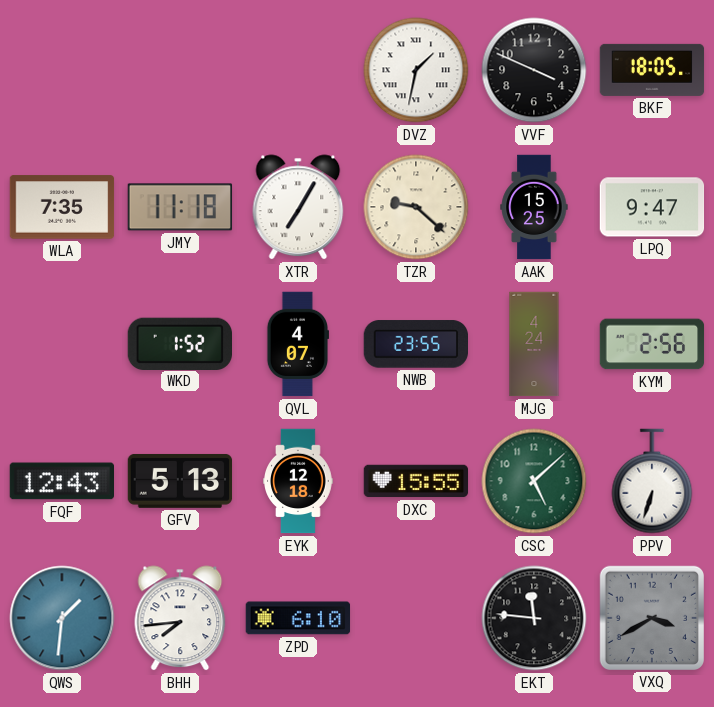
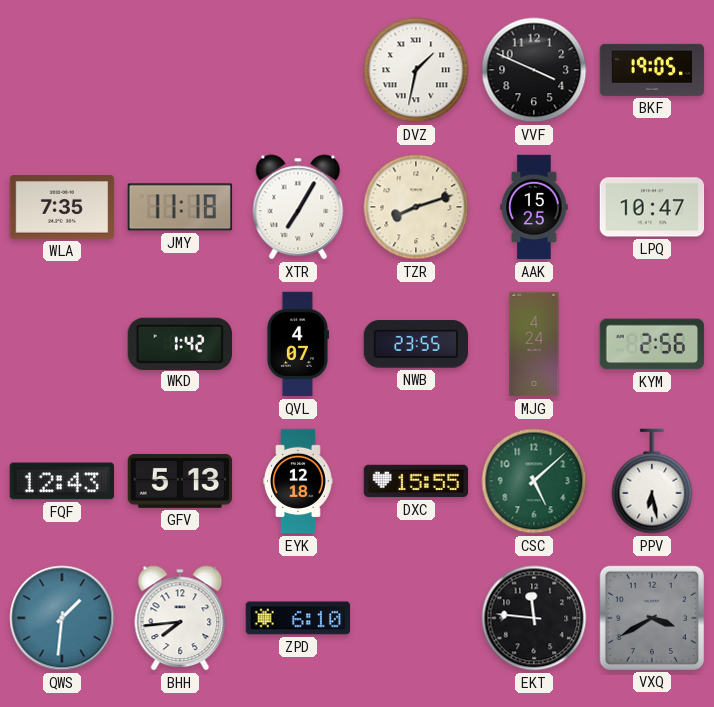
BKF: 18:05 -> 19:05 (652, 70)
TZR: 9:22 -> 8:12 (416, 207)
LPQ: 9:47 -> 10:47 (652, 207)
WKD: 1:52 -> 1:42 (179, 343)
PPV: 6:33 -> 6:28 (652, 481)
